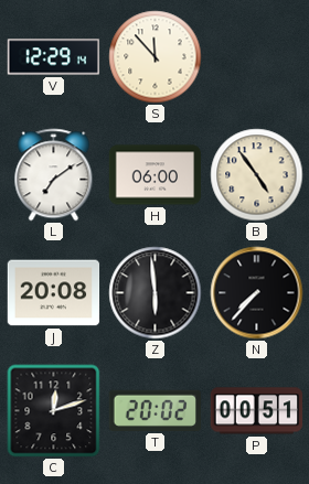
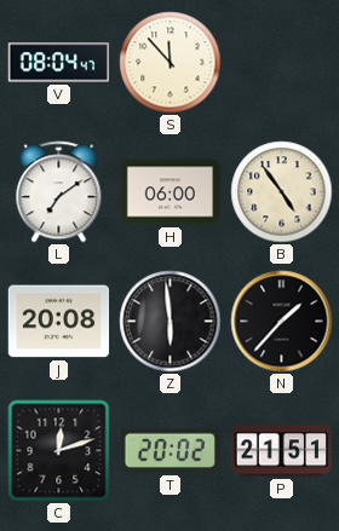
V: 12:29 -> 08:04 (59, 63)
N: 7:37 -> 1:37 (282, 322)
P: 00:51 -> 21:51 (282, 451)
